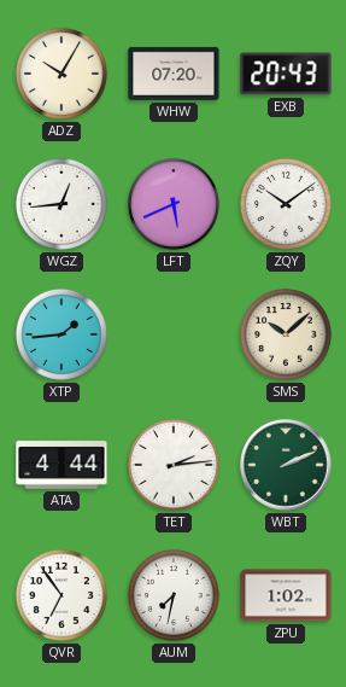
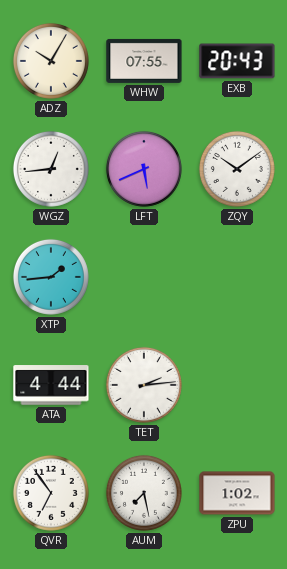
WHW: 07:20 -> 07:55 (144, 61)
SMS: 10:08 -> none (286, 334)
WBT: 2:11 -> none (286, 465)
AUM: 7:32 -> 7:28 (144, 493)
